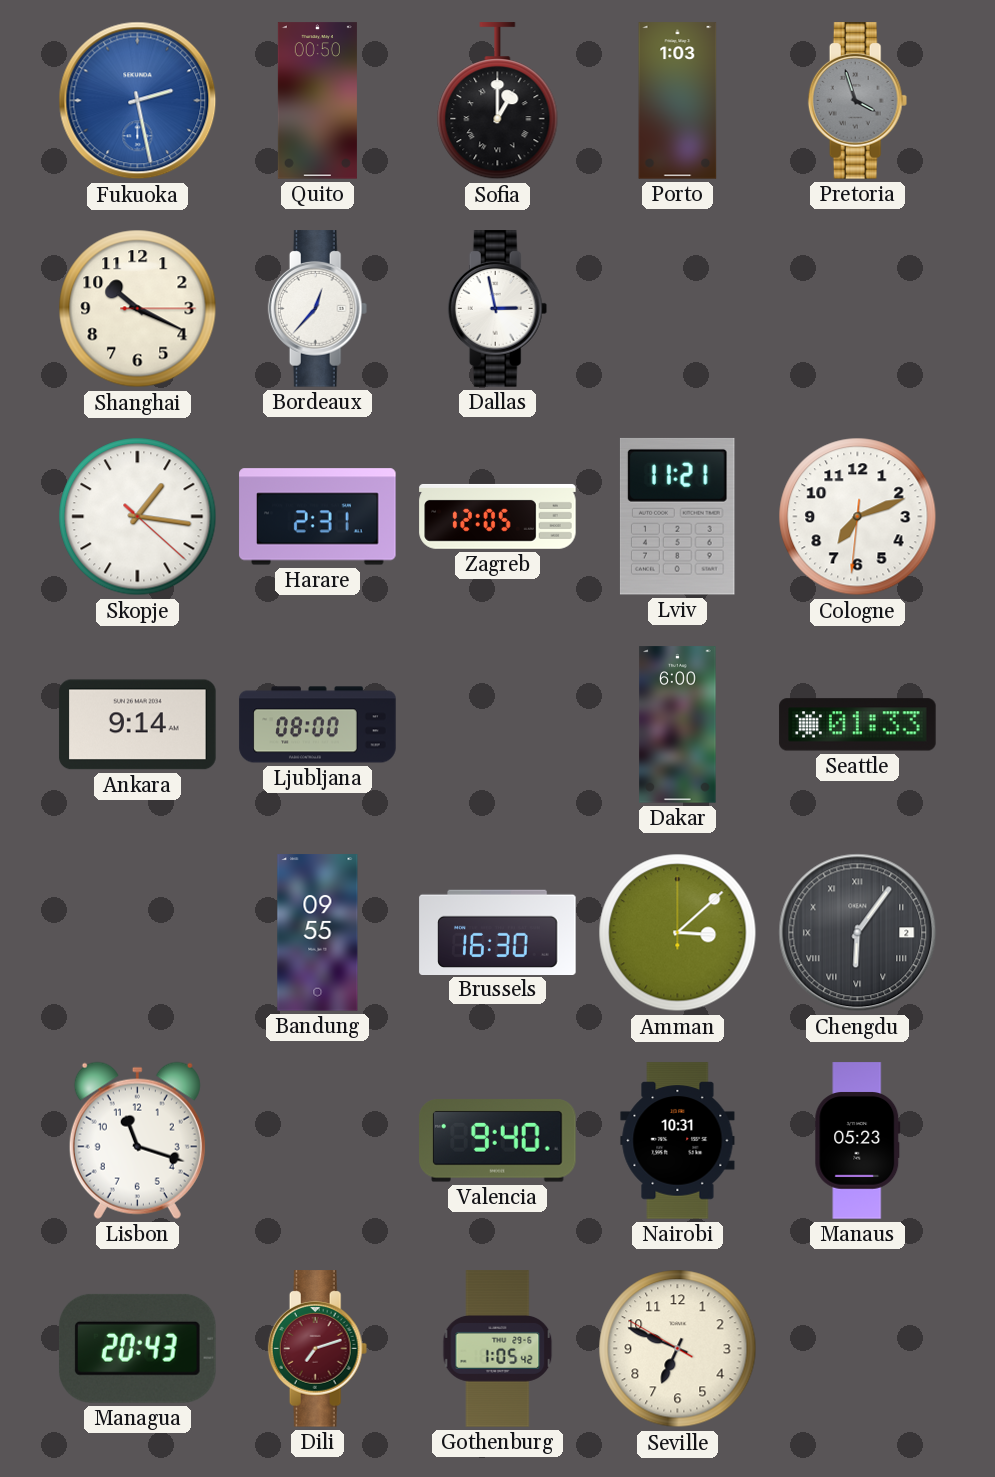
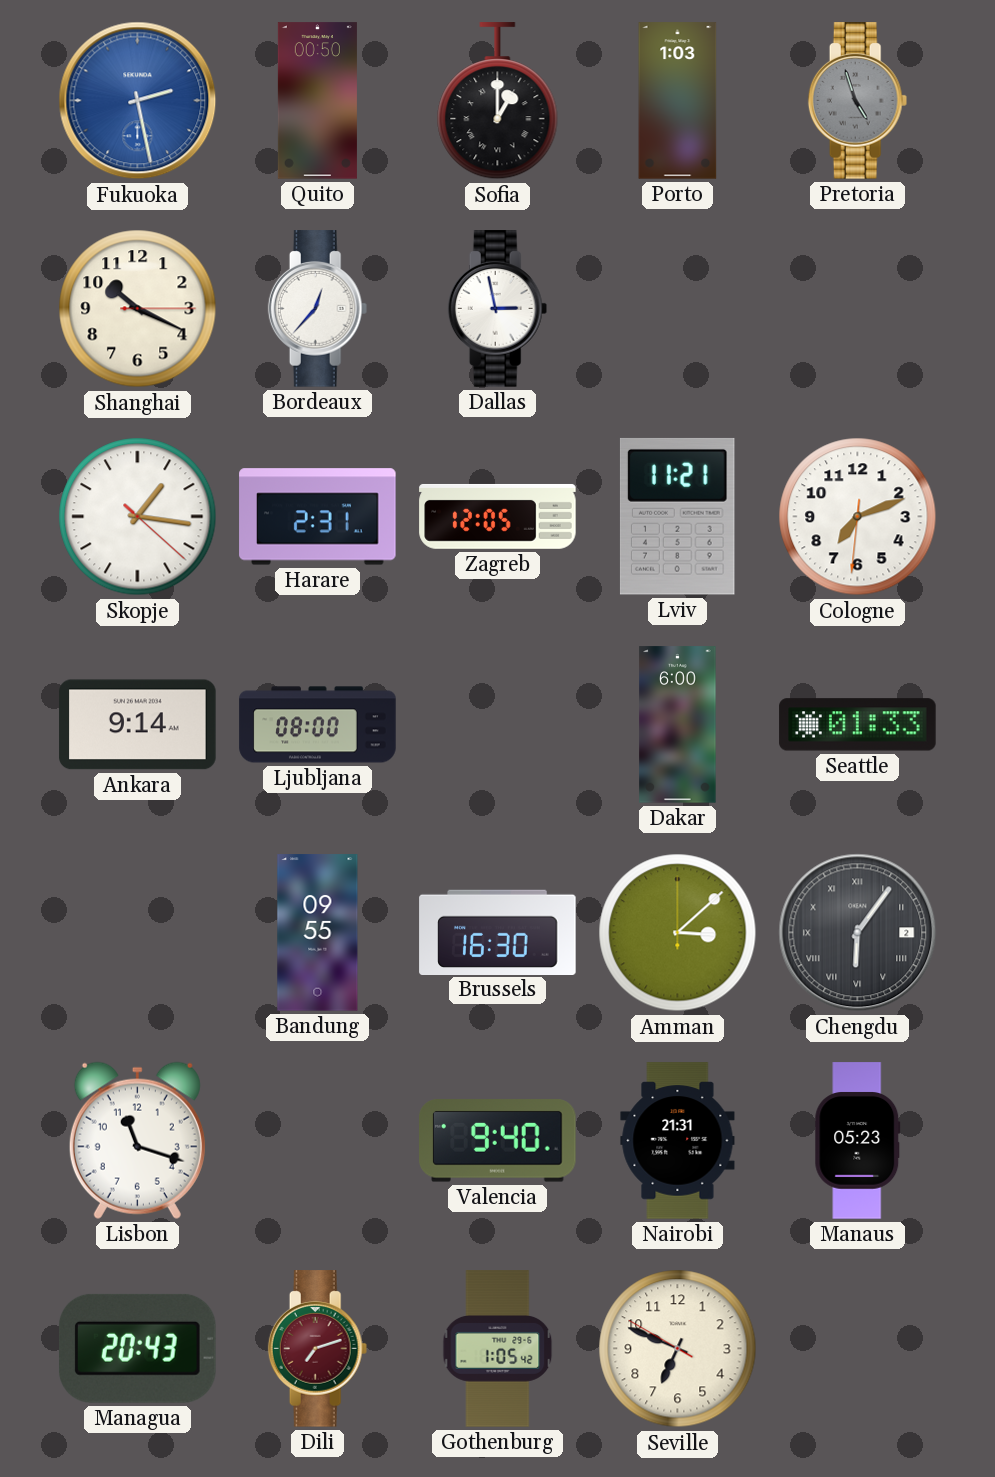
Pretoria: 3:57 -> 4:57 (858, 101)
Nairobi: 10:31 -> 21:31 (678, 1141)
